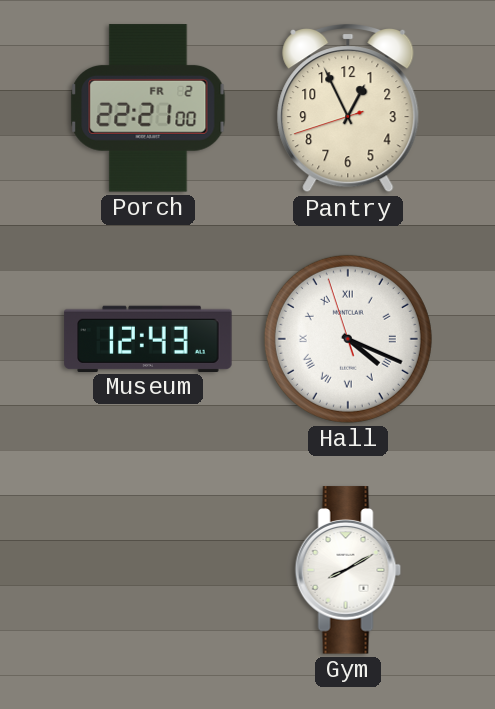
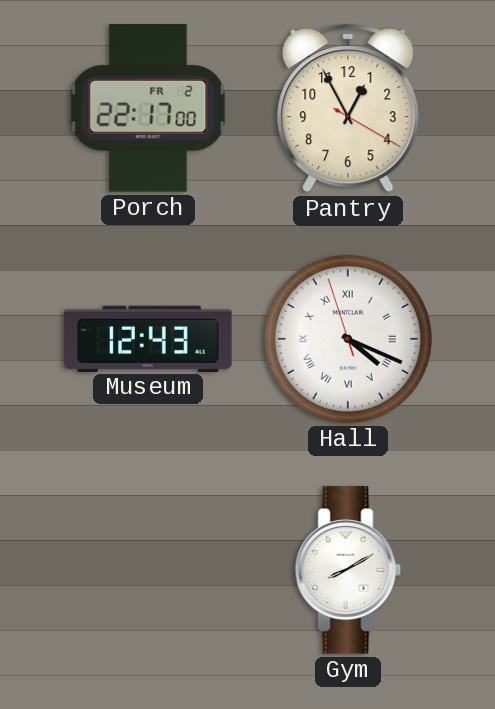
Porch: 22:21 -> 22:17 (148, 108)
Pantry: 12:55:42 -> 12:55:20 (348, 109)
